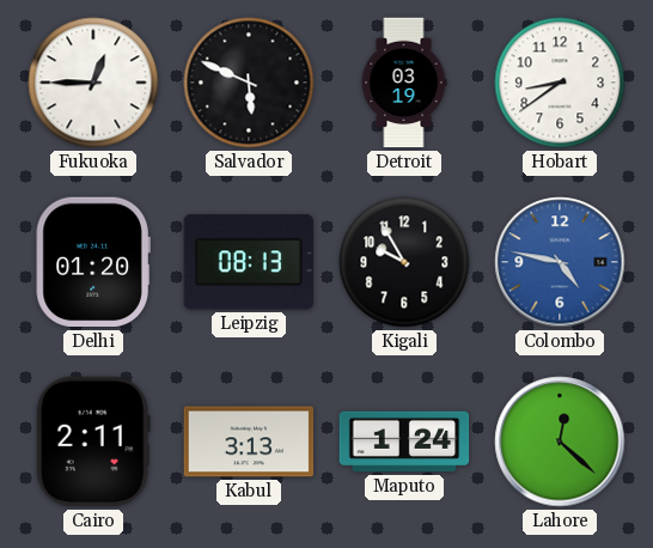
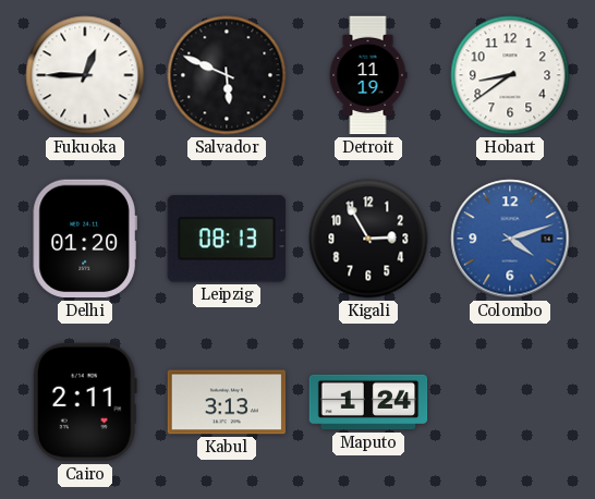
Detroit: 03:19 -> 11:19 (368, 75)
Kigali: 9:55 -> 2:55 (368, 239)
Colombo: 4:47 -> 4:12 (510, 239)
Lahore: 12:22 -> none (560, 442)
